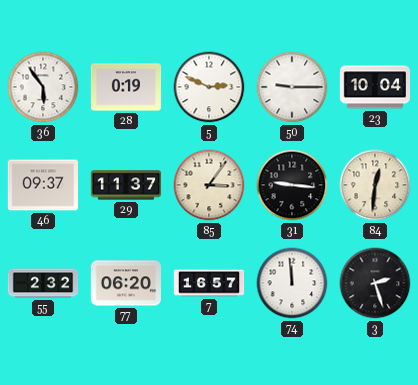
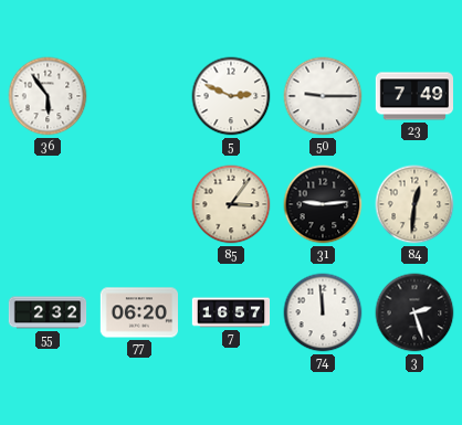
28: 0:19 -> none (126, 87)
23: 10:04 -> 7:49 (413, 96)
46: 09:37 -> none (42, 185)
29: 11:37 -> none (126, 185)
31: 9:16 -> 9:14 (323, 204)
